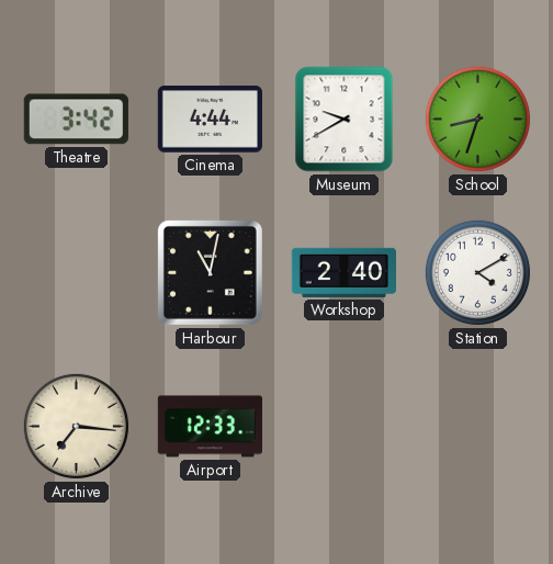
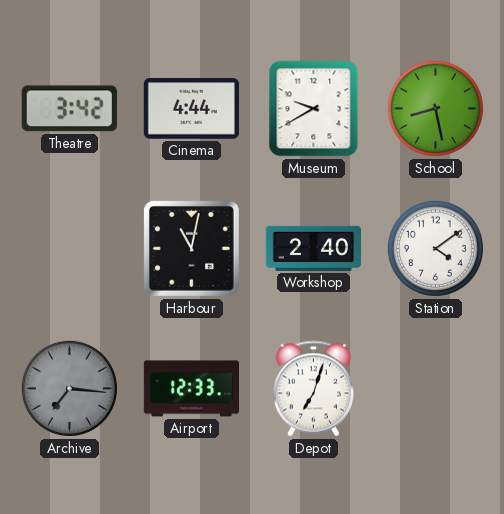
School: 8:33 -> 8:28 (435, 108)
Station: 4:10 -> 4:09 (435, 248)
Archive dial: cream -> grey (69, 388)
Depot: none -> 7:03 (313, 389)
